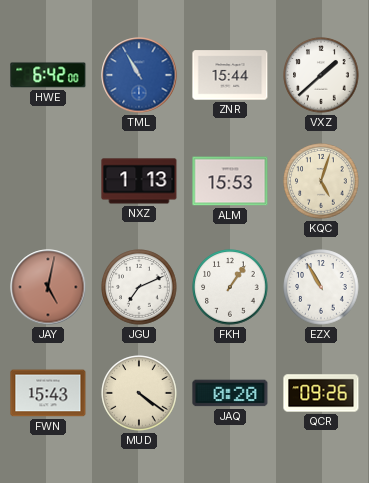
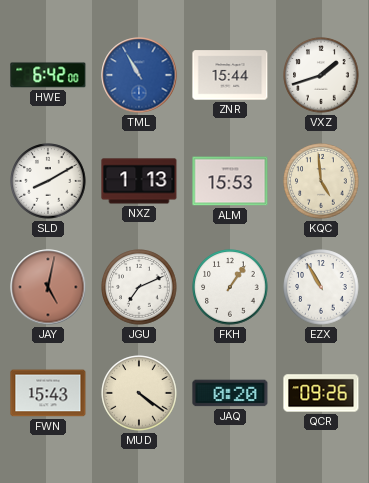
VXZ: 1:38 -> 1:42 (321, 75)
SLD: none -> 8:10 (48, 181)
KQC: 5:03 -> 4:59 (321, 181)
